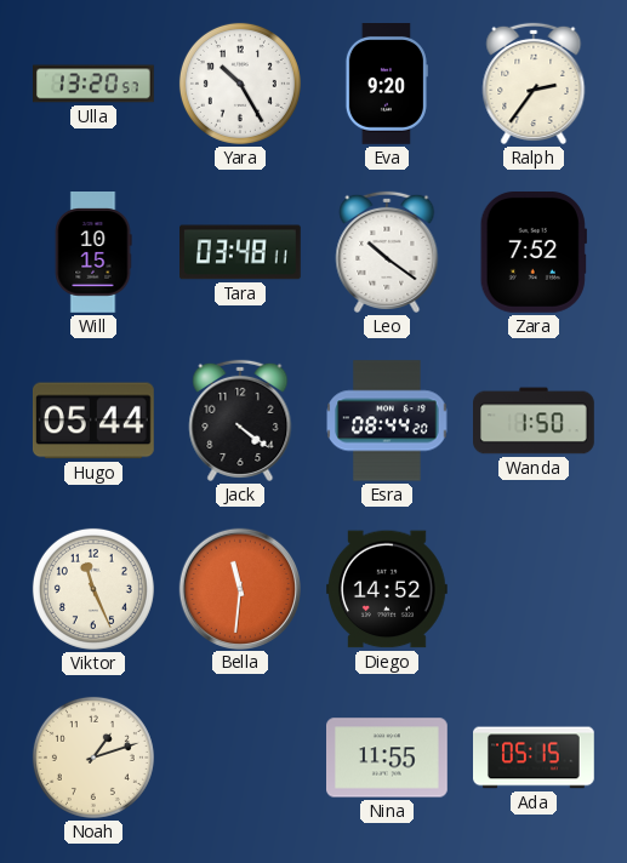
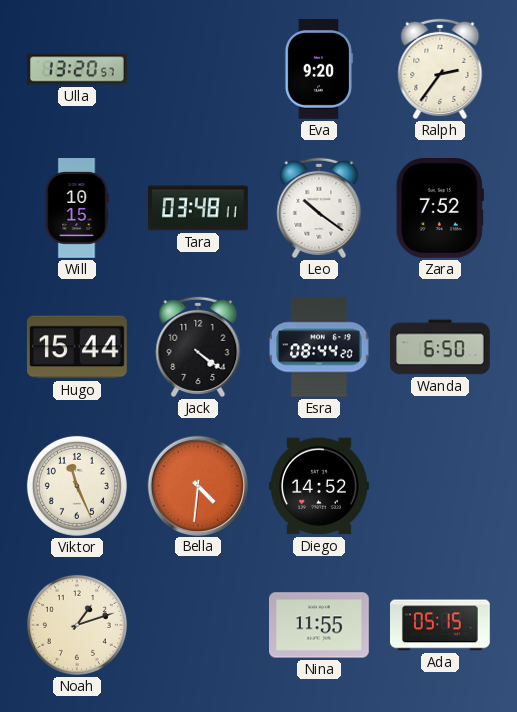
Yara: 10:25 -> none (240, 84)
Hugo: 05:44 -> 15:44 (77, 347)
Wanda: 1:50 -> 6:50 (441, 347)
Bella: 11:31 -> 4:31 (197, 485)
